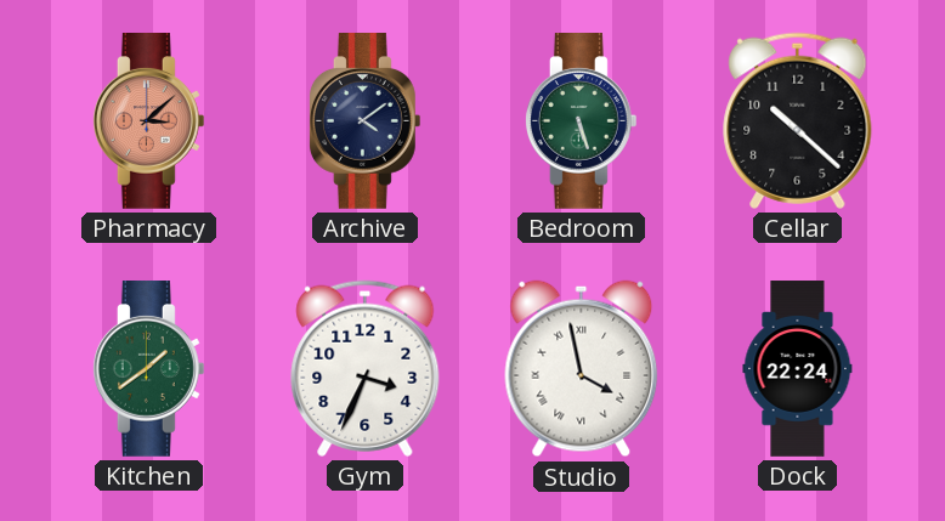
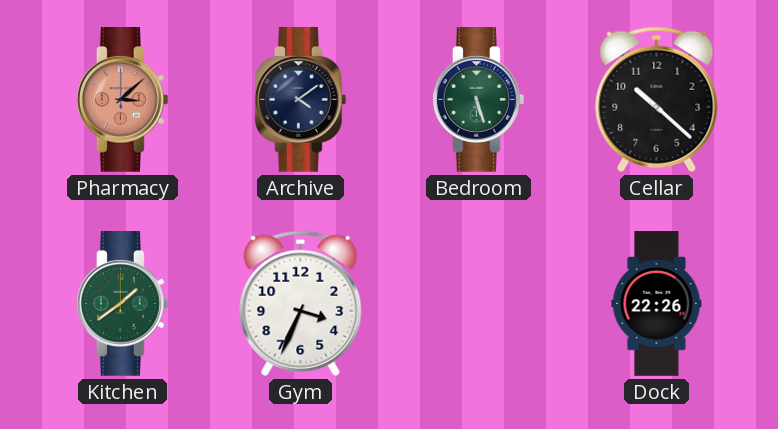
Studio: 3:58 -> none (582, 369)
Dock: 22:24 -> 22:26 (657, 304)
